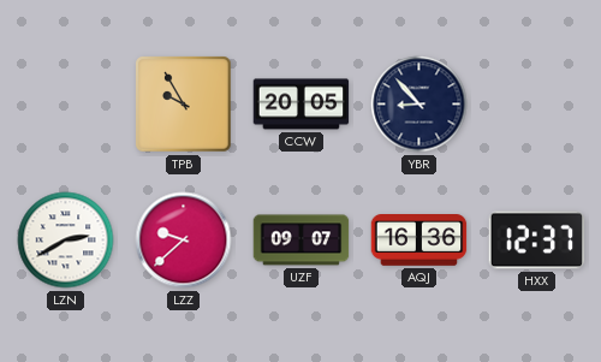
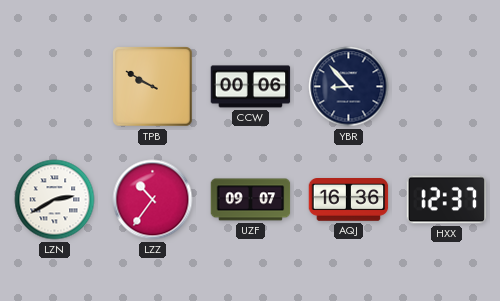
TPB: 9:55 -> 9:50 (153, 87)
CCW: 20:05 -> 00:06 (251, 87)
LZZ: 9:38 -> 10:36 (153, 200)
